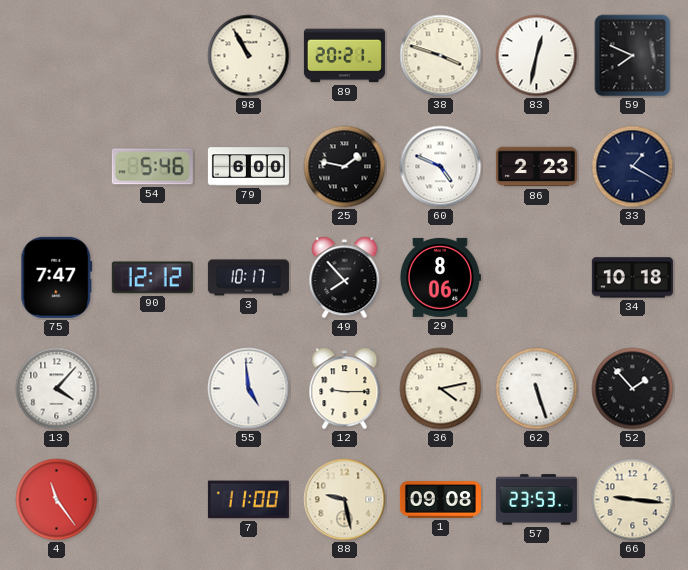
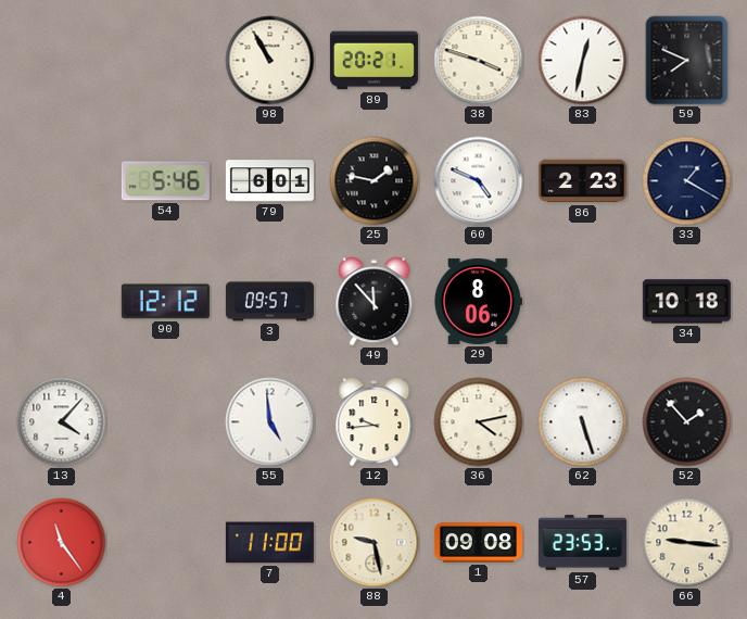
79: 6:00 -> 6:01 (269, 181)
75: 7:47 -> none (57, 277)
3: 10:17 -> 09:57 (269, 302)
49: 7:53 -> 11:53 (375, 302)
12: 9:15 -> 9:44 (375, 422)
